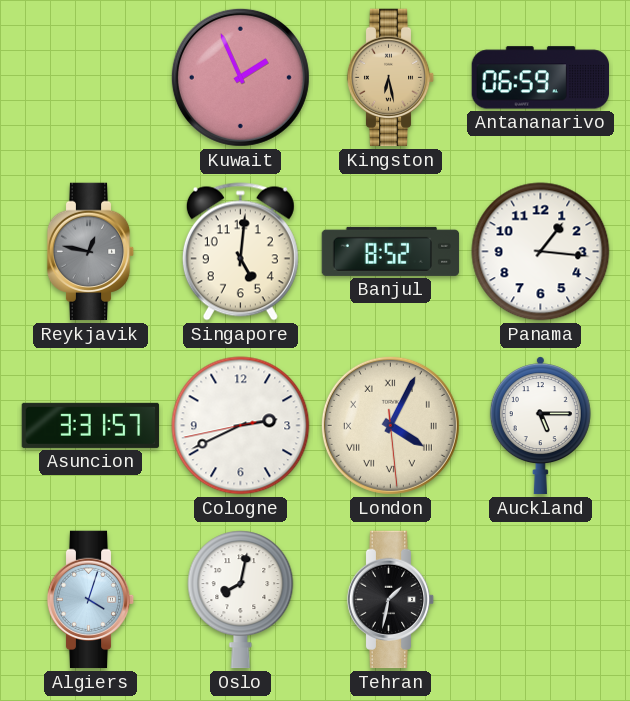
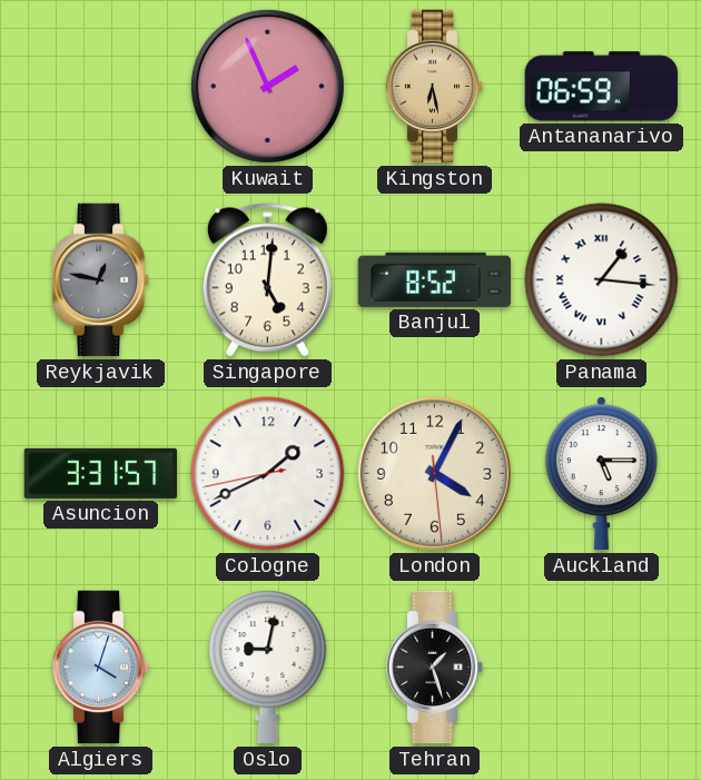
Panama numerals: Arabic -> Roman (602, 280)
Cologne: 2:40 -> 1:40 (268, 474)
London numerals: Roman -> Arabic (434, 473)
Oslo: 8:02 -> 9:02 (268, 668)
Tehran: 1:32 -> 1:27 (435, 668)
